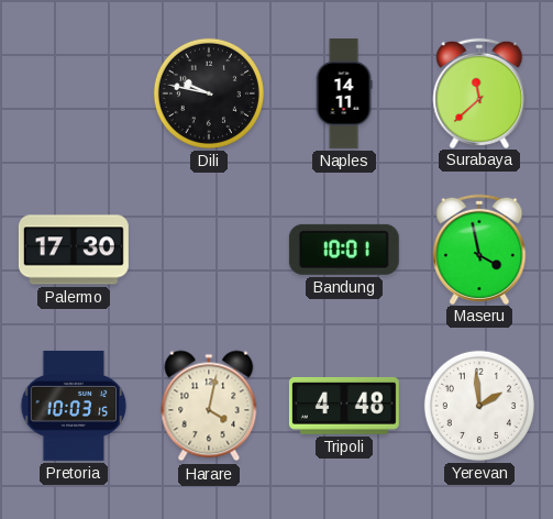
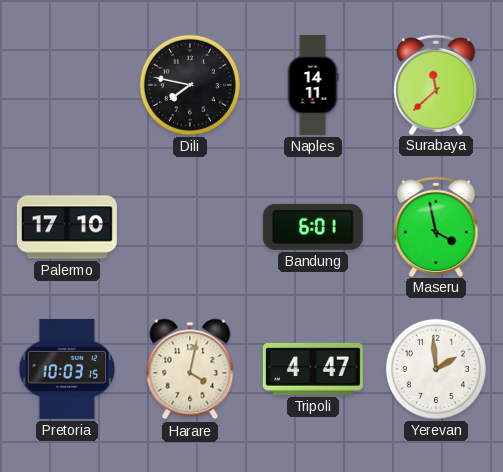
Dili: 9:47 -> 7:47 (190, 85)
Palermo: 17:30 -> 17:10 (67, 227)
Bandung: 10:01 -> 6:01 (313, 227)
Tripoli: 4:48 -> 4:47 (313, 369)
